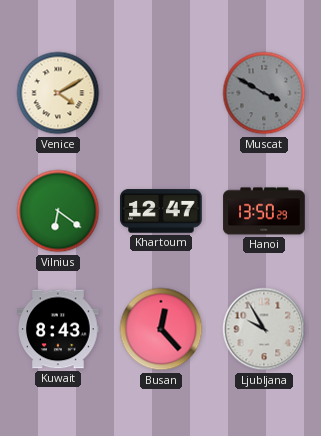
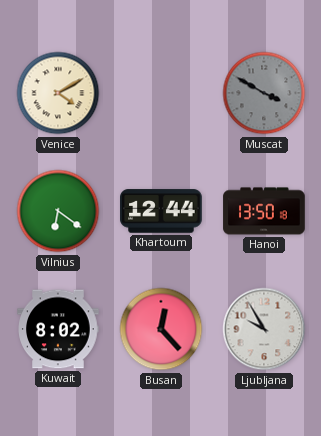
Khartoum: 12:47 -> 12:44 (161, 211)
Hanoi: 13:50:29 -> 13:50:18 (264, 211)
Kuwait: 8:43 -> 8:02 (58, 329)
